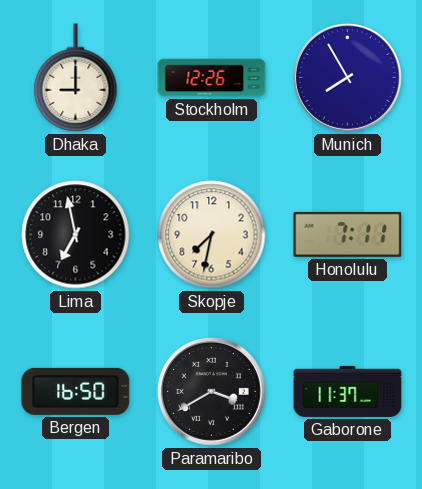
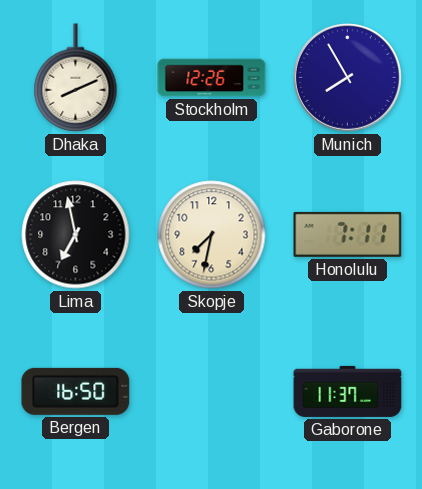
Dhaka: 9:00 -> 8:11 (76, 78)
Paramaribo: 3:40 -> none (211, 391)
